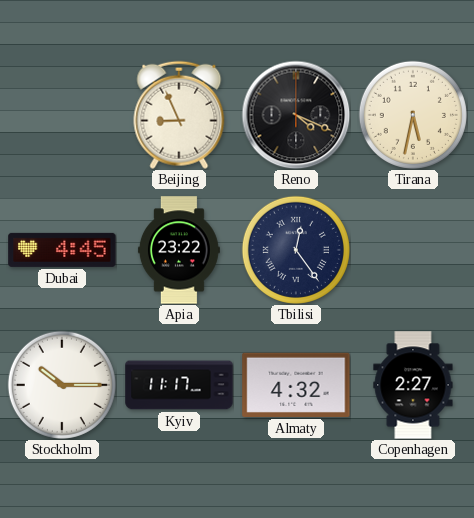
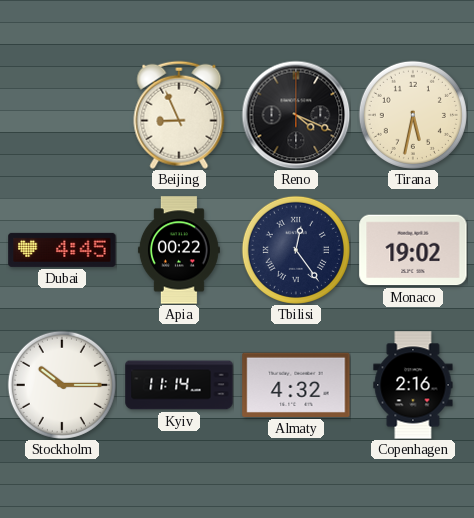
Apia: 23:22 -> 00:22 (179, 250)
Monaco: none -> 19:02 (413, 250)
Kyiv: 11:17 -> 11:14 (179, 385)
Copenhagen: 2:27 -> 2:16 (413, 385)
